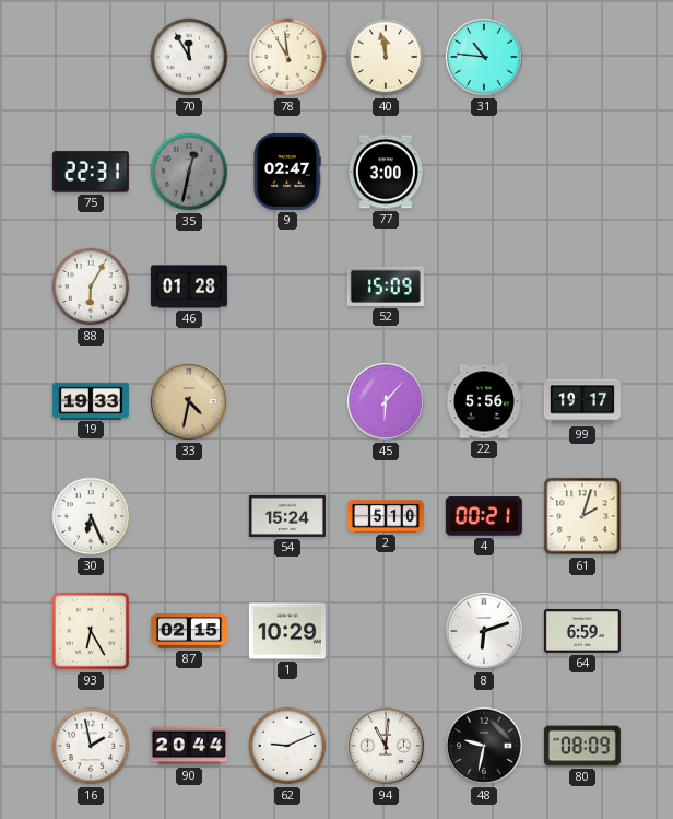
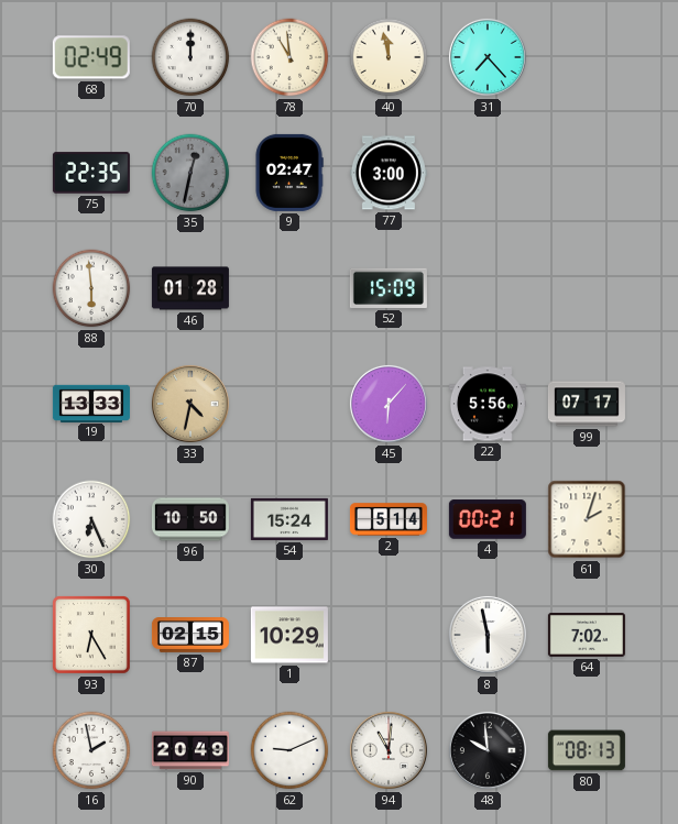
68: none -> 02:49 (91, 57)
70: 11:55 -> 12:00 (190, 57)
31: 10:46 -> 7:23 (488, 57)
75: 22:31 -> 22:35 (91, 173)
88: 6:05 -> 5:59 (91, 288)
19: 19:33 -> 13:33 (91, 403)
99: 19:17 -> 07:17 (587, 404)
96: none -> 10:50 (190, 519)
2: 5:10 -> 5:14 (389, 519)
8: 6:12 -> 5:58 (488, 635)
64: 6:59 -> 7:02 (587, 636)
90: 20:44 -> 20:49 (190, 750)
48: 9:32 -> 9:59 (488, 750)
80: 08:09 -> 08:13 (587, 750)
